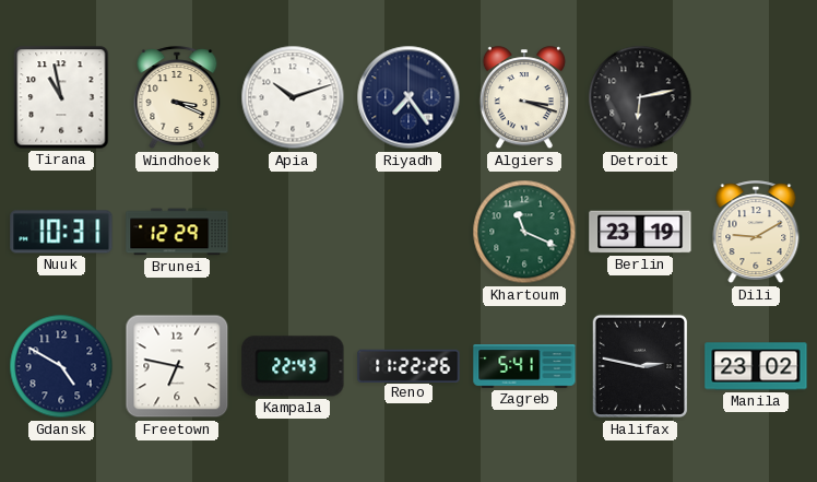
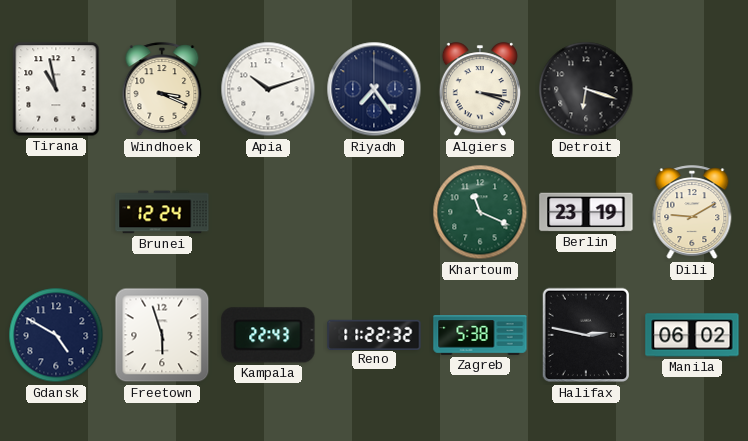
Detroit: 6:13 -> 6:18 (586, 89)
Nuuk: 10:31 -> none (61, 232)
Brunei: 12:29 -> 12:24 (162, 212)
Freetown: 6:47 -> 5:57 (162, 335)
Reno: 11:22:26 -> 11:22:32 (374, 334)
Zagreb: 5:41 -> 5:38 (480, 335)
Manila: 23:02 -> 06:02 (692, 335)
